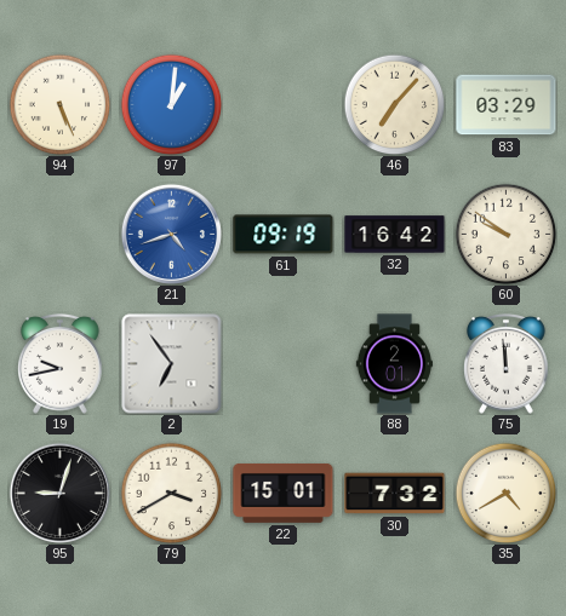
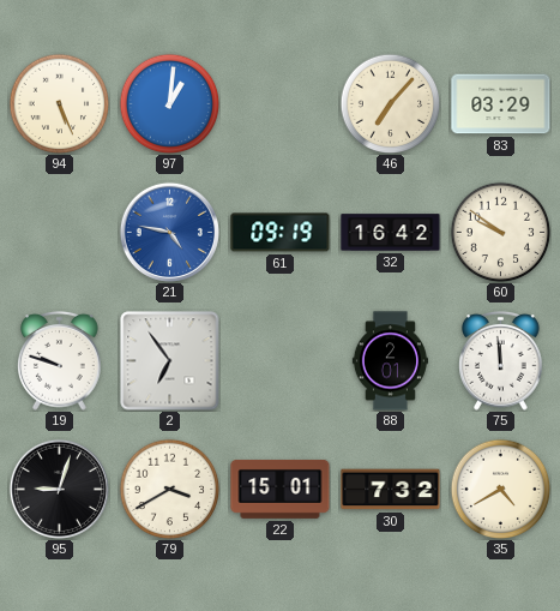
21: 4:42 -> 4:47 (169, 232)
19: 9:43 -> 9:48 (60, 361)
